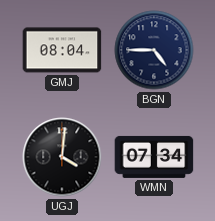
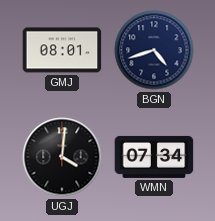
GMJ: 08:04 -> 08:01 (62, 50)
BGN: 4:45 -> 4:42 (154, 50)
